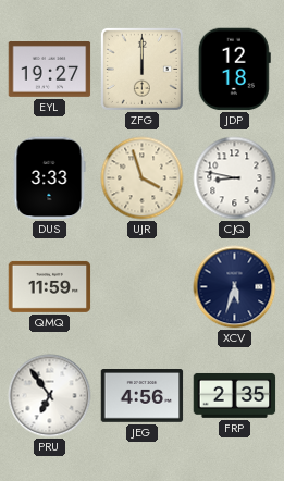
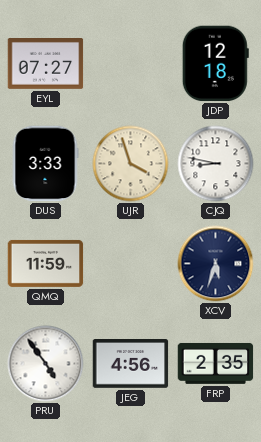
EYL: 19:27 -> 07:27 (46, 64)
ZFG: 12:00 -> none (141, 69)
PRU: 6:54 -> 4:54 (46, 364)
